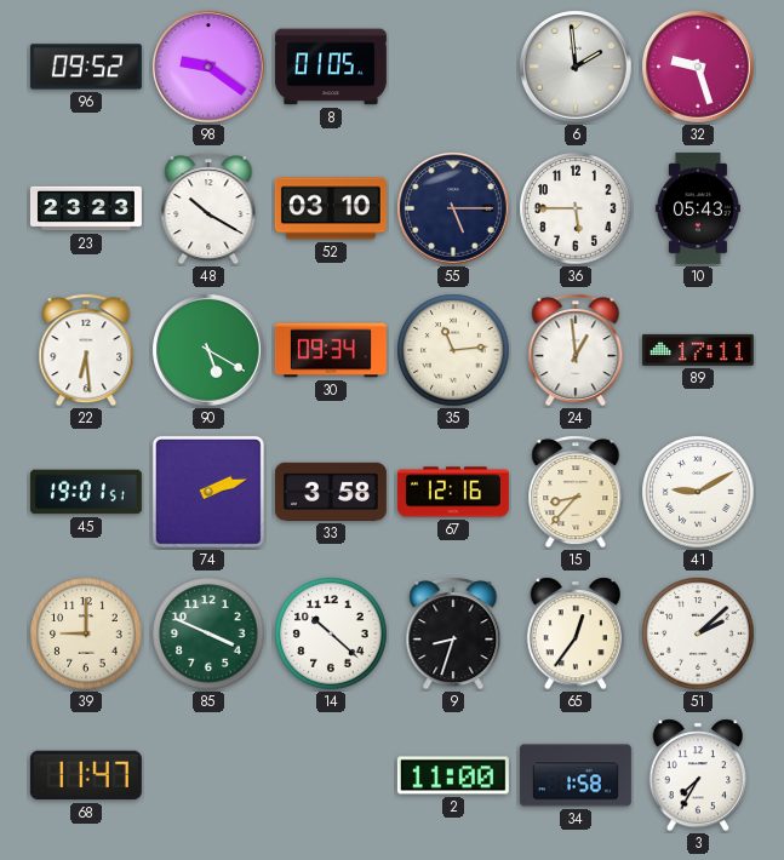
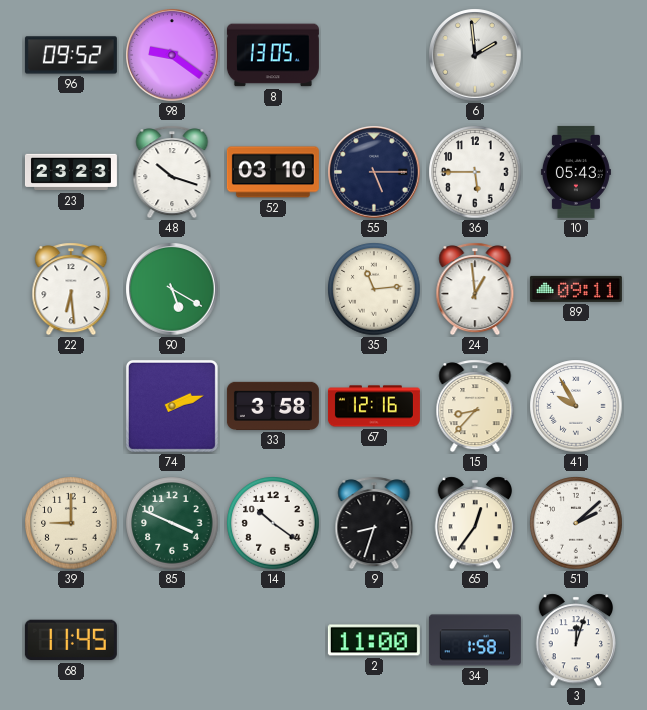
8: 01:05 -> 13:05 (273, 55)
32: 9:27 -> none (698, 67)
48: 10:20 -> 10:18 (172, 172)
30: 09:34 -> none (331, 350)
89: 17:11 -> 09:11 (576, 289)
45: 19:01 -> none (86, 492)
41: 9:10 -> 9:55 (576, 406)
14: 10:22 -> 10:21 (273, 523)
68: 11:47 -> 11:45 (71, 640)
3: 7:35 -> 12:03 (575, 640)
